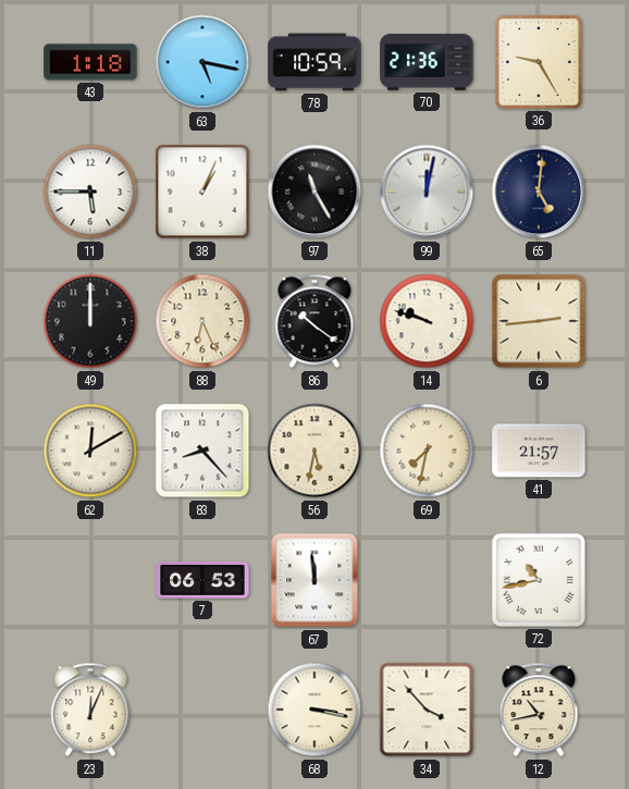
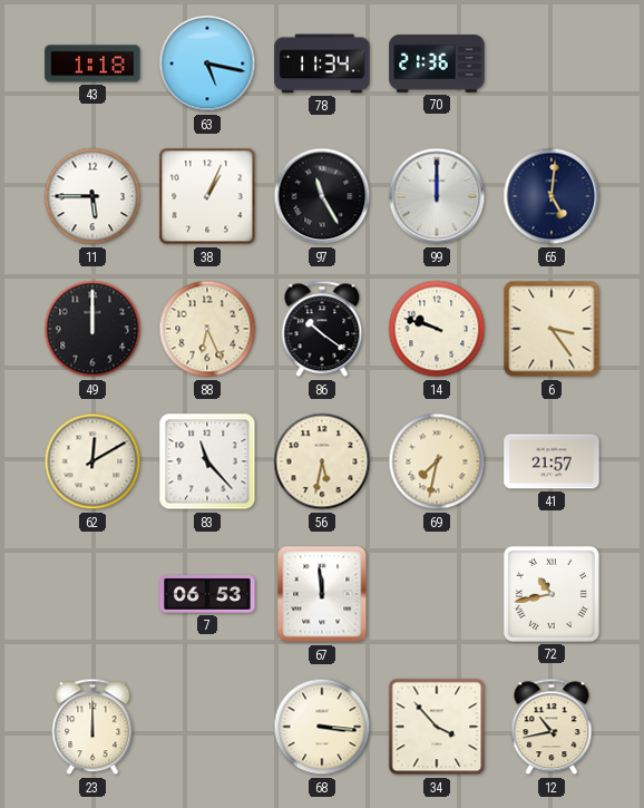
78: 10:59 -> 11:34 (322, 64)
36: 9:25 -> none (540, 63)
99: 12:02 -> 12:00 (437, 196)
6: 2:44 -> 3:24 (552, 329)
83: 8:23 -> 11:23 (207, 461)
23: 12:04 -> 12:00 (92, 727)
68: 3:17 -> 3:16 (322, 727)
